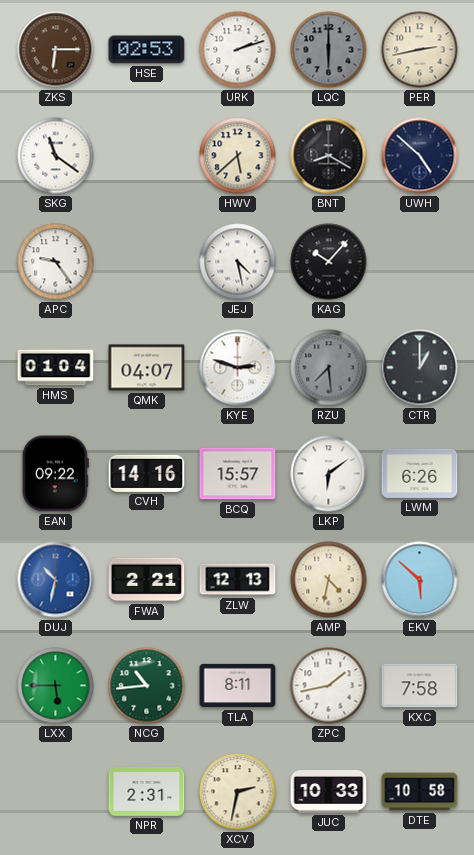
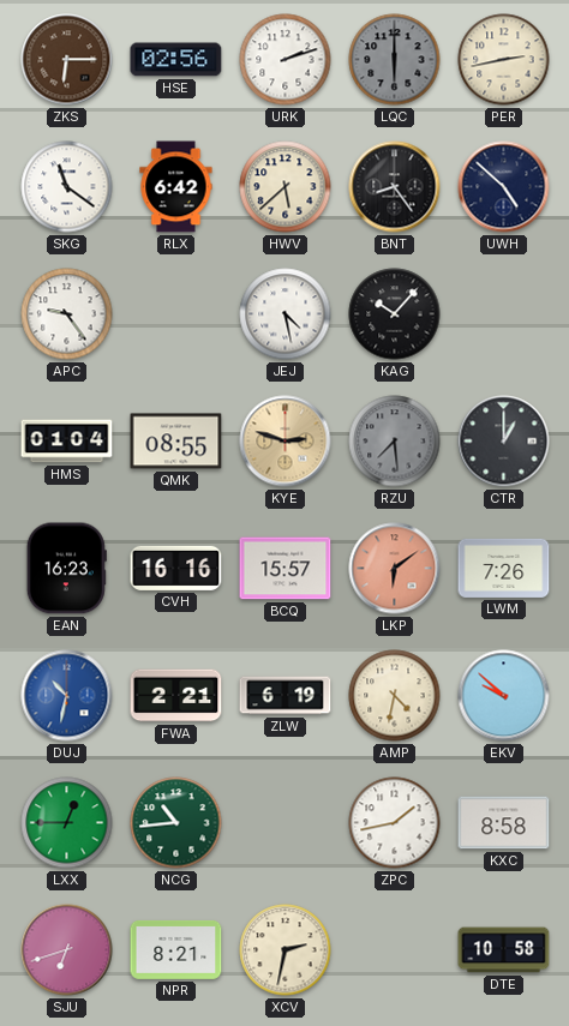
HSE: 02:53 -> 02:56 (176, 60)
RLX: none -> 6:42 (176, 187)
BNT: 8:20 -> 8:24 (395, 187)
QMK: 04:07 -> 08:55 (176, 442)
KYE dial: white -> champagne (286, 442)
EAN: 09:22 -> 16:23 (66, 569)
CVH: 14:16 -> 16:16 (176, 568)
LKP dial: white -> salmon (395, 569)
LWM: 6:26 -> 7:26 (504, 568)
ZLW: 12:13 -> 6:19 (286, 696)
EKV: 5:52 -> 9:52 (504, 696)
LXX: 5:45 -> 12:45 (67, 823)
TLA: 8:11 -> none (238, 686)
KXC: 7:58 -> 8:58 (504, 823)
SJU: none -> 6:42 (67, 950)
NPR: 2:31 -> 8:21 (176, 949)
JUC: 10:33 -> none (329, 792)
